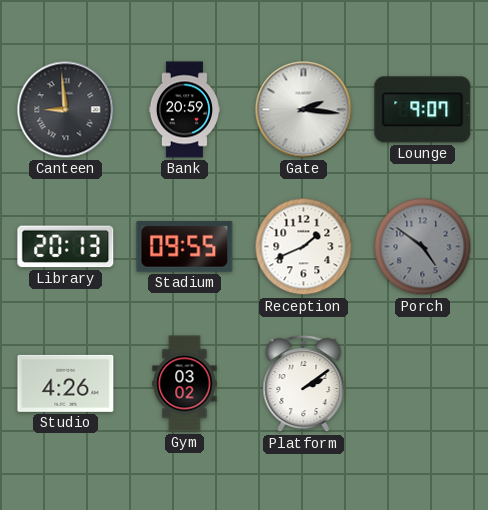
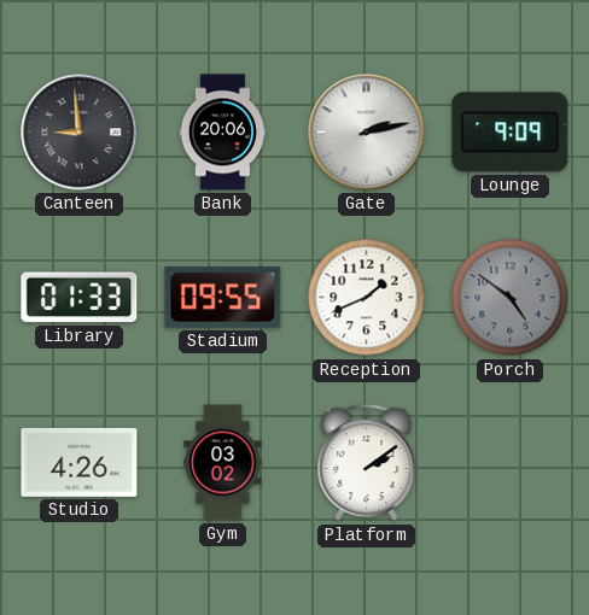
Bank: 20:59 -> 20:06 (222, 133)
Gate: 2:16 -> 2:13 (367, 133)
Lounge: 9:07 -> 9:09 (511, 133)
Library: 20:13 -> 01:33 (80, 298)
